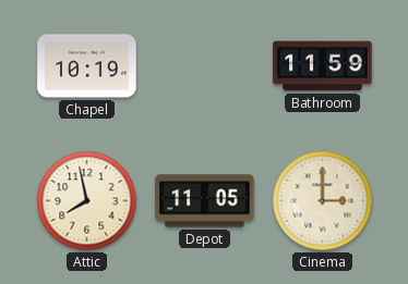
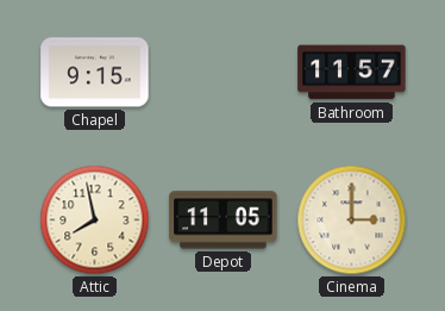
Chapel: 10:19 -> 9:15 (95, 73)
Bathroom: 11:59 -> 11:57 (352, 73)
